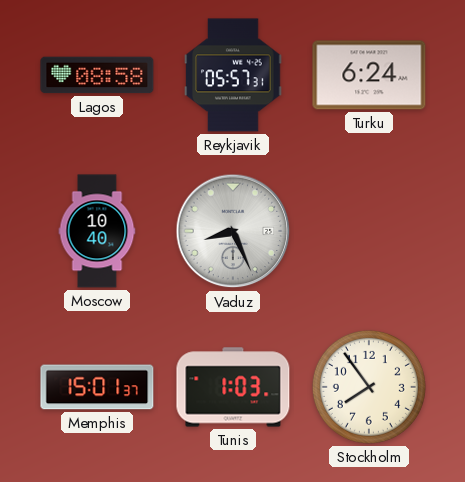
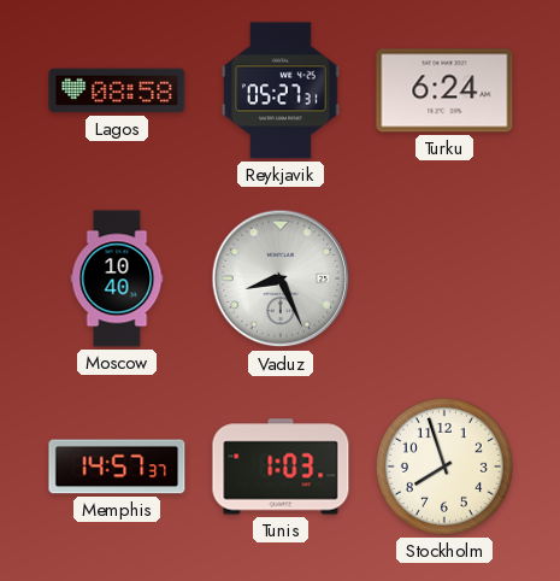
Reykjavik: 05:57 -> 05:27 (281, 90)
Memphis: 15:01 -> 14:57 (117, 466)
Stockholm: 7:54 -> 7:57 (444, 466)
